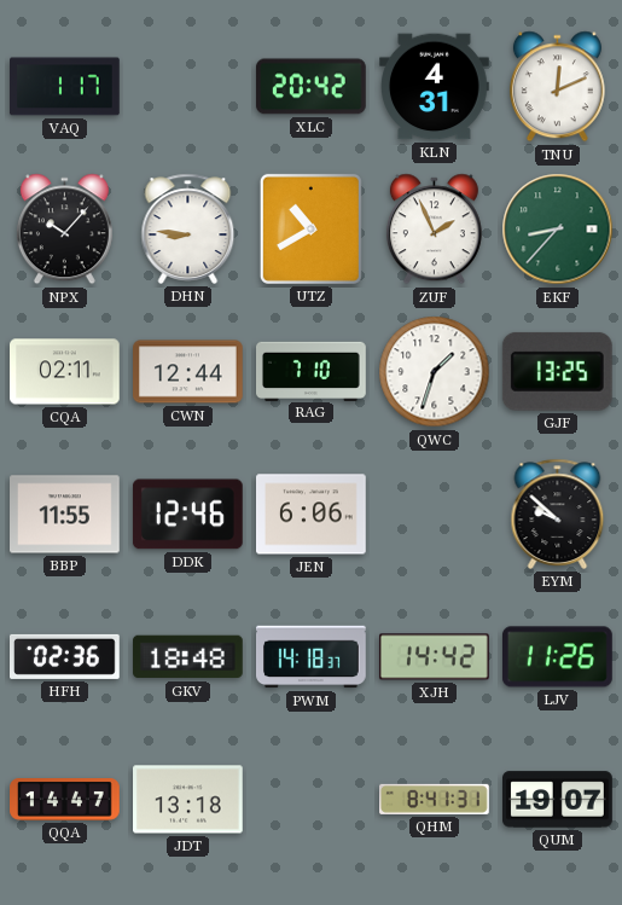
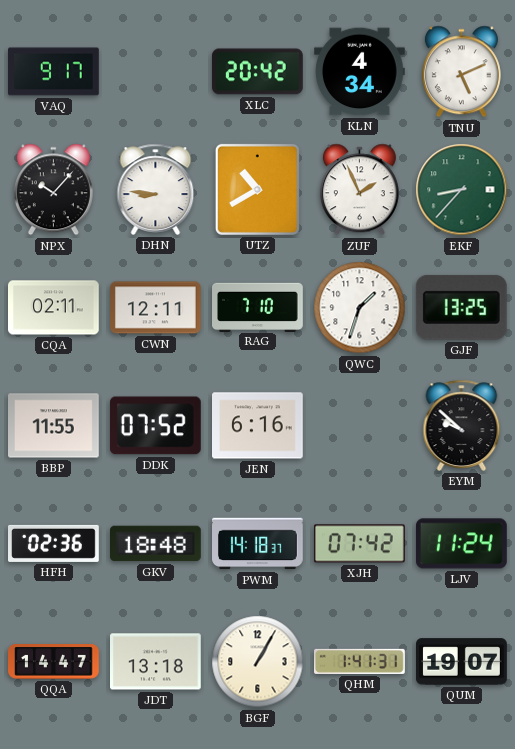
VAQ: 1:17 -> 9:17 (54, 72)
KLN: 4:31 -> 4:34 (360, 72)
TNU: 12:11 -> 5:11 (461, 72)
CWN: 12:44 -> 12:11 (156, 308)
DDK: 12:46 -> 07:52 (155, 426)
JEN: 6:06 -> 6:16 (258, 426)
XJH: 14:42 -> 07:42 (359, 544)
LJV: 11:26 -> 11:24 (461, 544)
BGF: none -> 1:05 (258, 662)
QHM: 8:41 -> 1:41 (360, 661)
